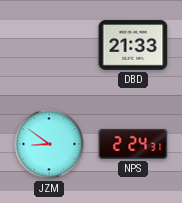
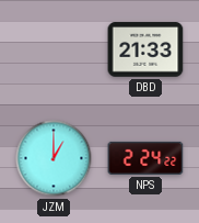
JZM: 8:51 -> 1:00 (54, 158)
NPS: 2:24:31 -> 2:24:22 (145, 158)
